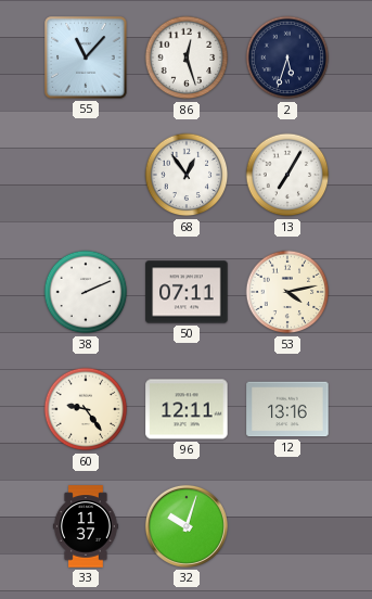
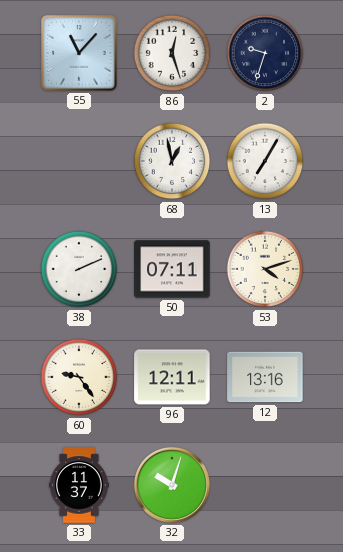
2: 5:33 -> 9:33 (265, 53)
68: 12:54 -> 12:58 (172, 161)
53: 4:13 -> 4:12 (265, 269)
